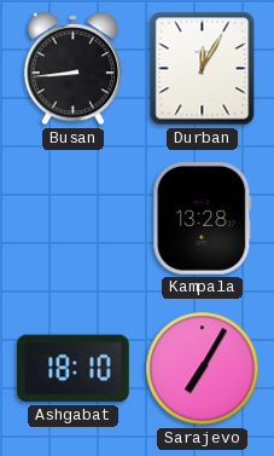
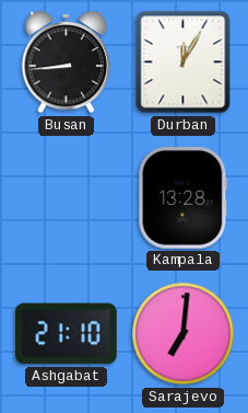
Ashgabat: 18:10 -> 21:10 (67, 334)
Sarajevo: 7:05 -> 7:01 (184, 334)
